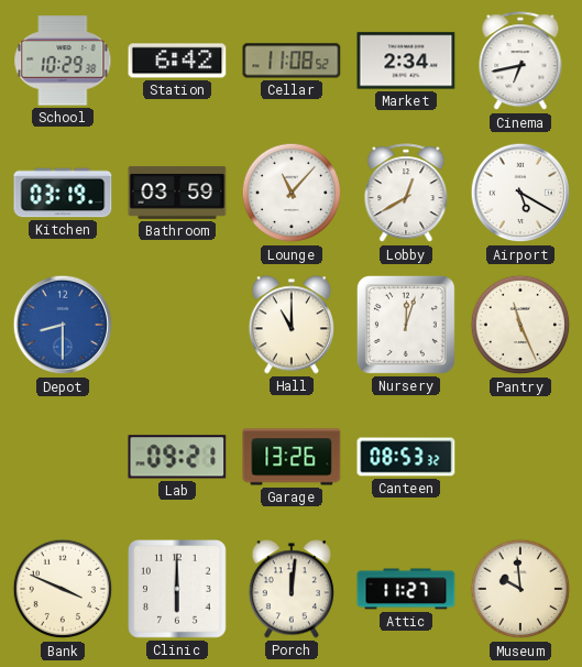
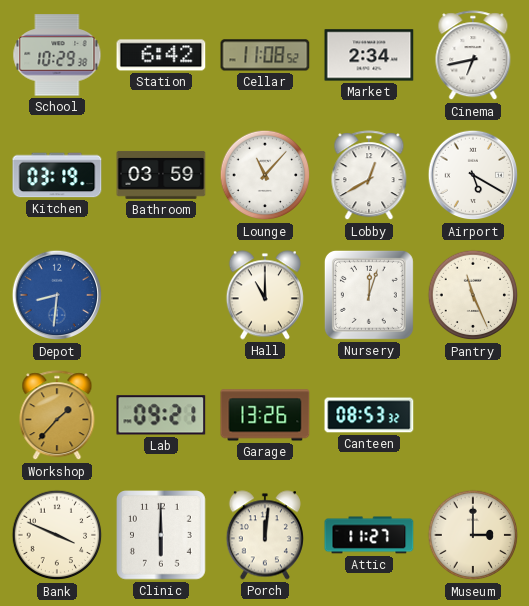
Depot: 8:30 -> 8:31 (57, 295)
Workshop: none -> 1:37 (57, 416)
Museum: 9:59 -> 3:00 (473, 535)
